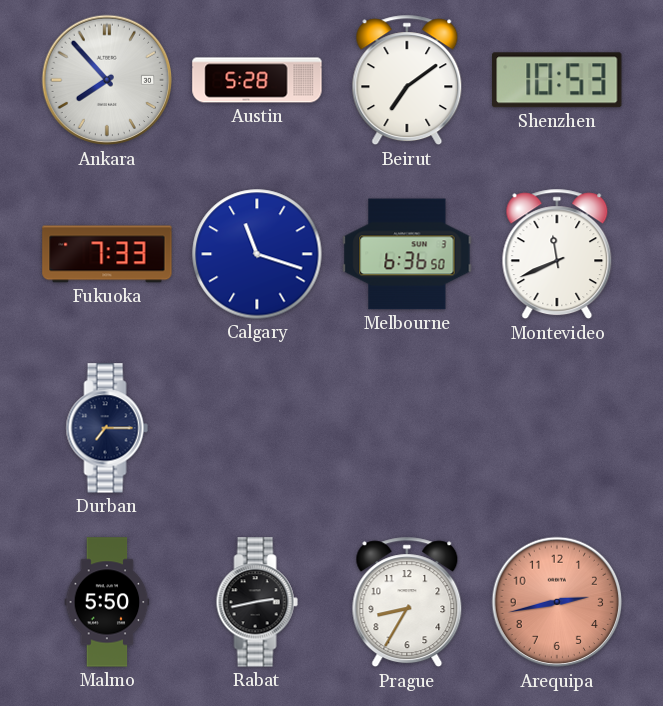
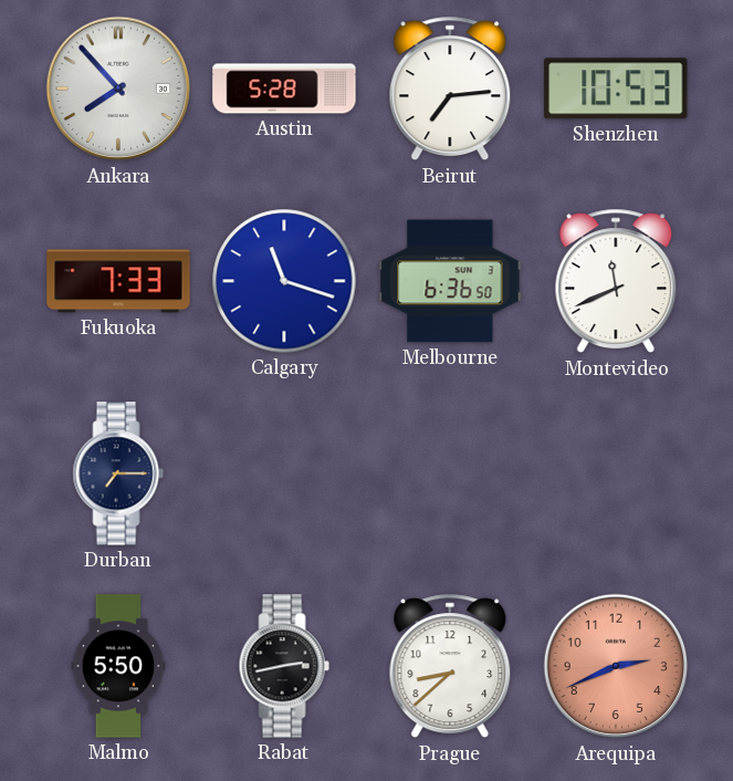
Beirut: 7:09 -> 7:14 (450, 88)
Prague: 8:35 -> 8:38 (450, 666)
Arequipa: 2:43 -> 2:41 (616, 666)
